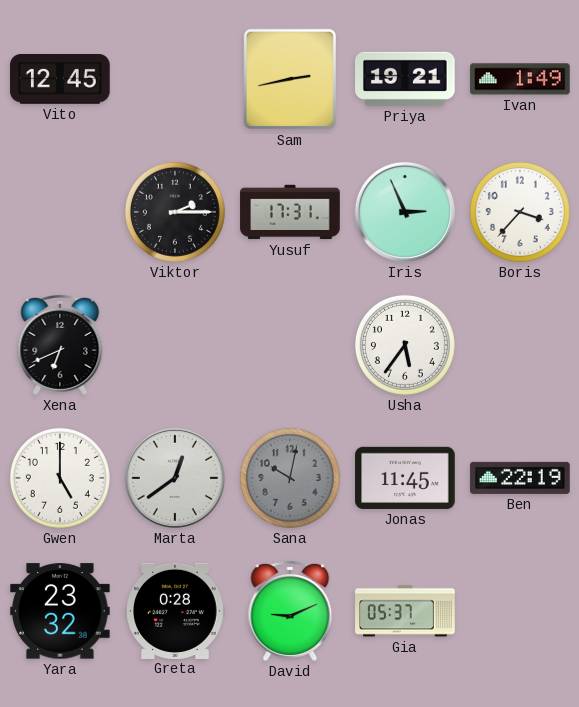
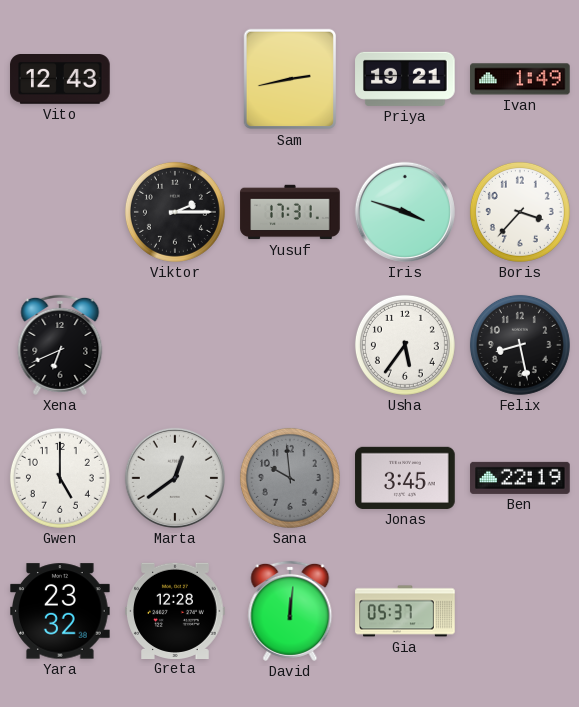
Vito: 12:45 -> 12:43 (60, 79)
Iris: 2:56 -> 3:48 (405, 212)
Felix: none -> 8:28 (520, 345)
Sana: 10:02 -> 9:59 (290, 478)
Jonas: 11:45 -> 3:45 (405, 478)
Greta: 0:28 -> 12:28 (175, 610)
David: 9:11 -> 12:01 (290, 611)
